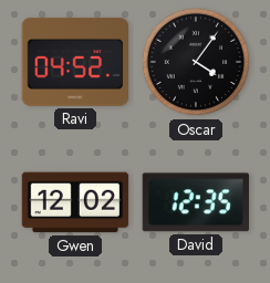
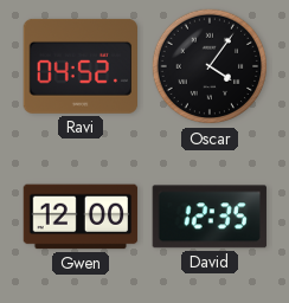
Gwen: 12:02 -> 12:00 (81, 217)
